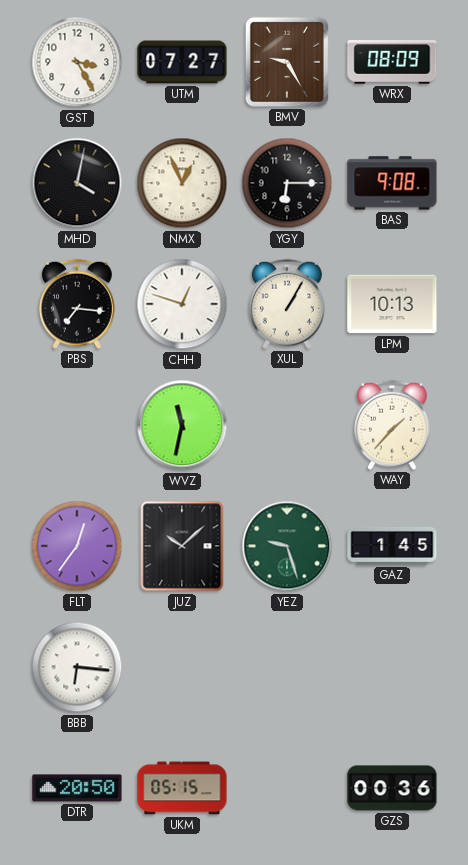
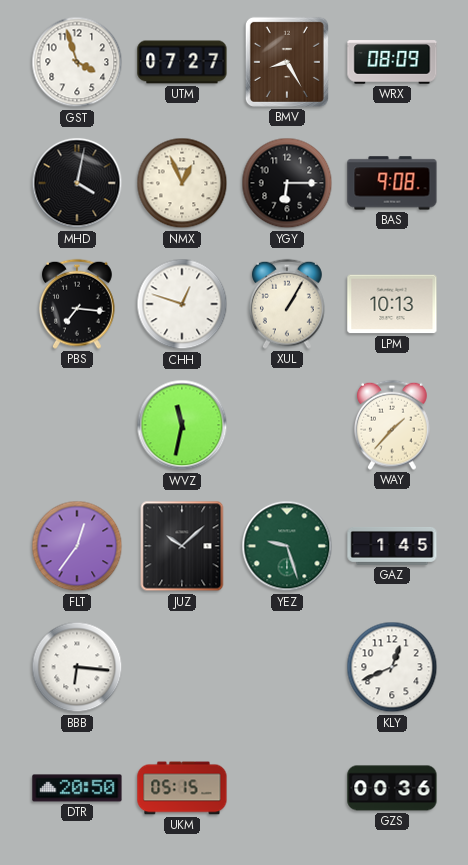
GST: 3:25 -> 3:57 (77, 62)
BMV: 9:25 -> 8:25 (287, 62)
KLY: none -> 12:41 (392, 667)
